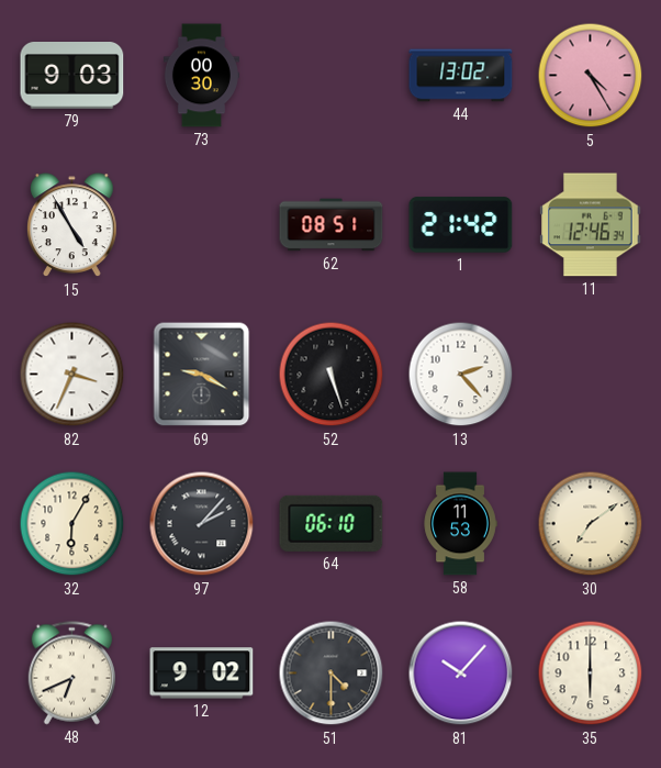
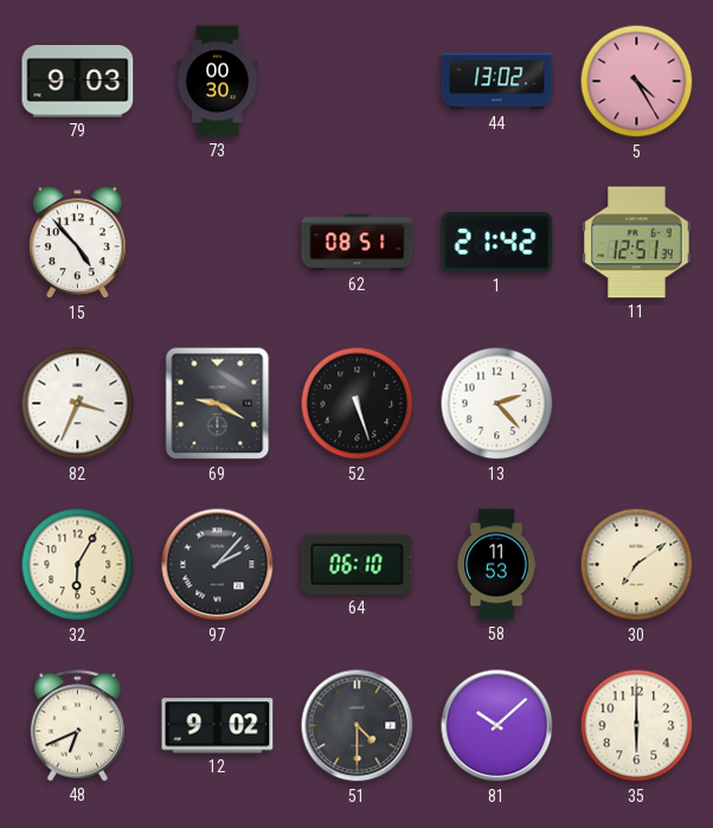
15: 4:55 -> 4:53 (77, 243)
11: 12:46 -> 12:51 (637, 243)
81: 10:07 -> 10:08 (497, 726)
